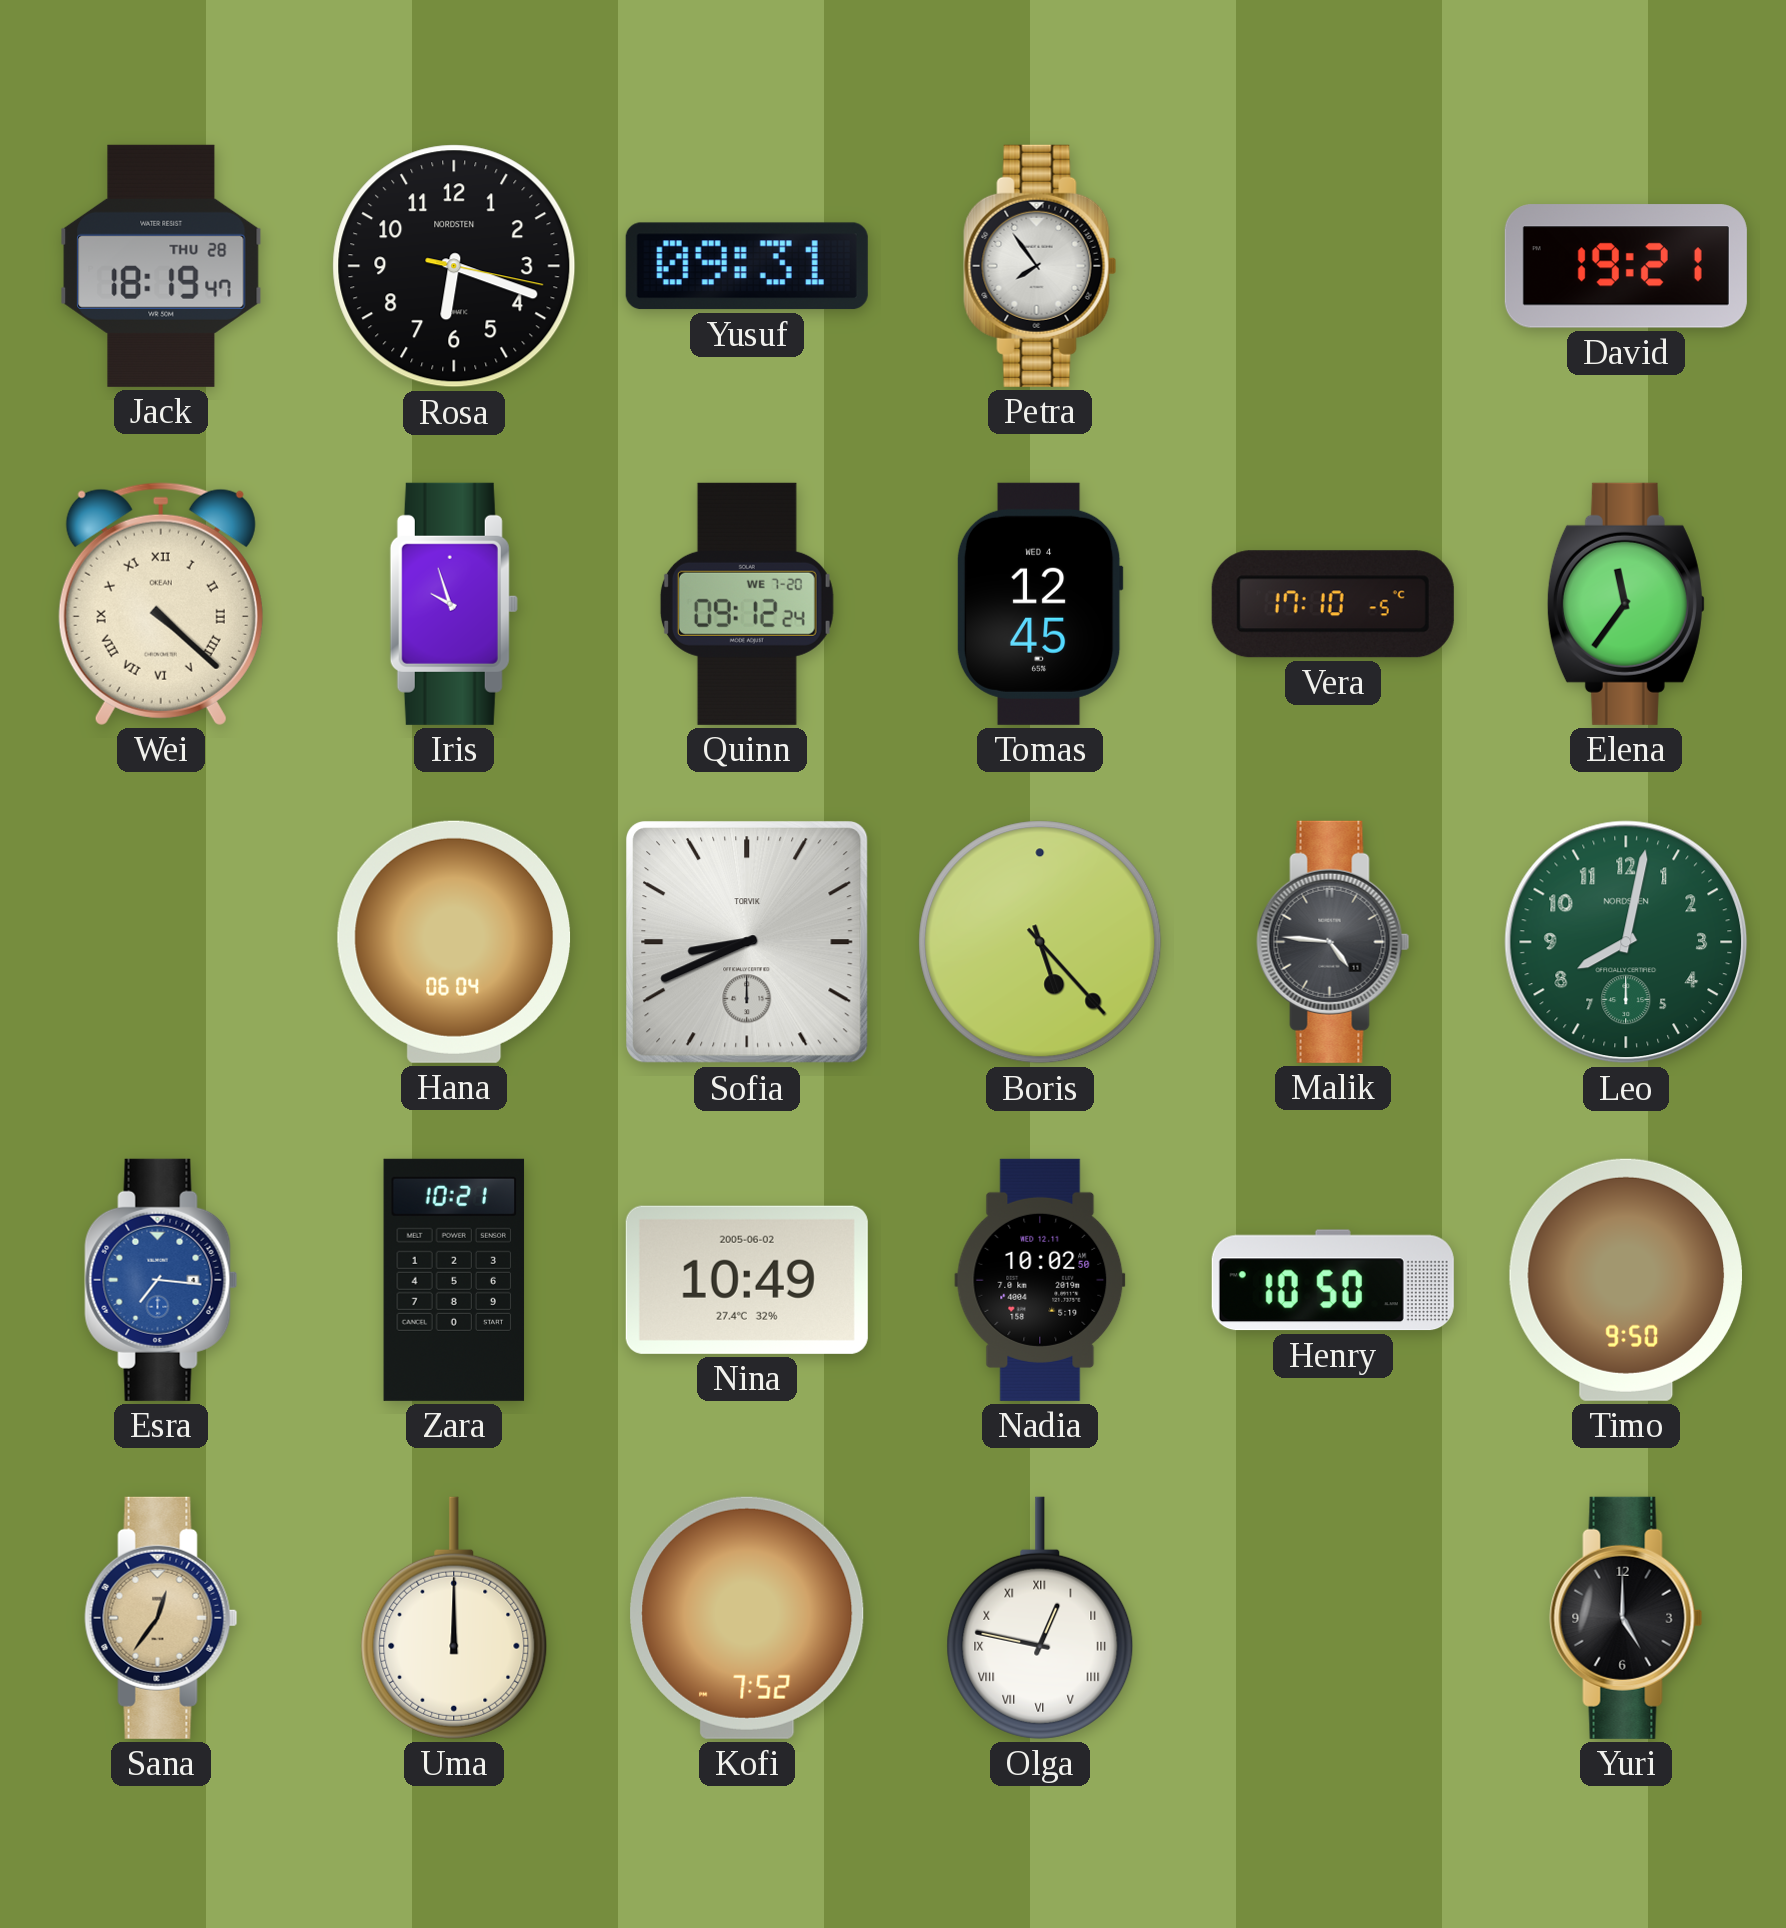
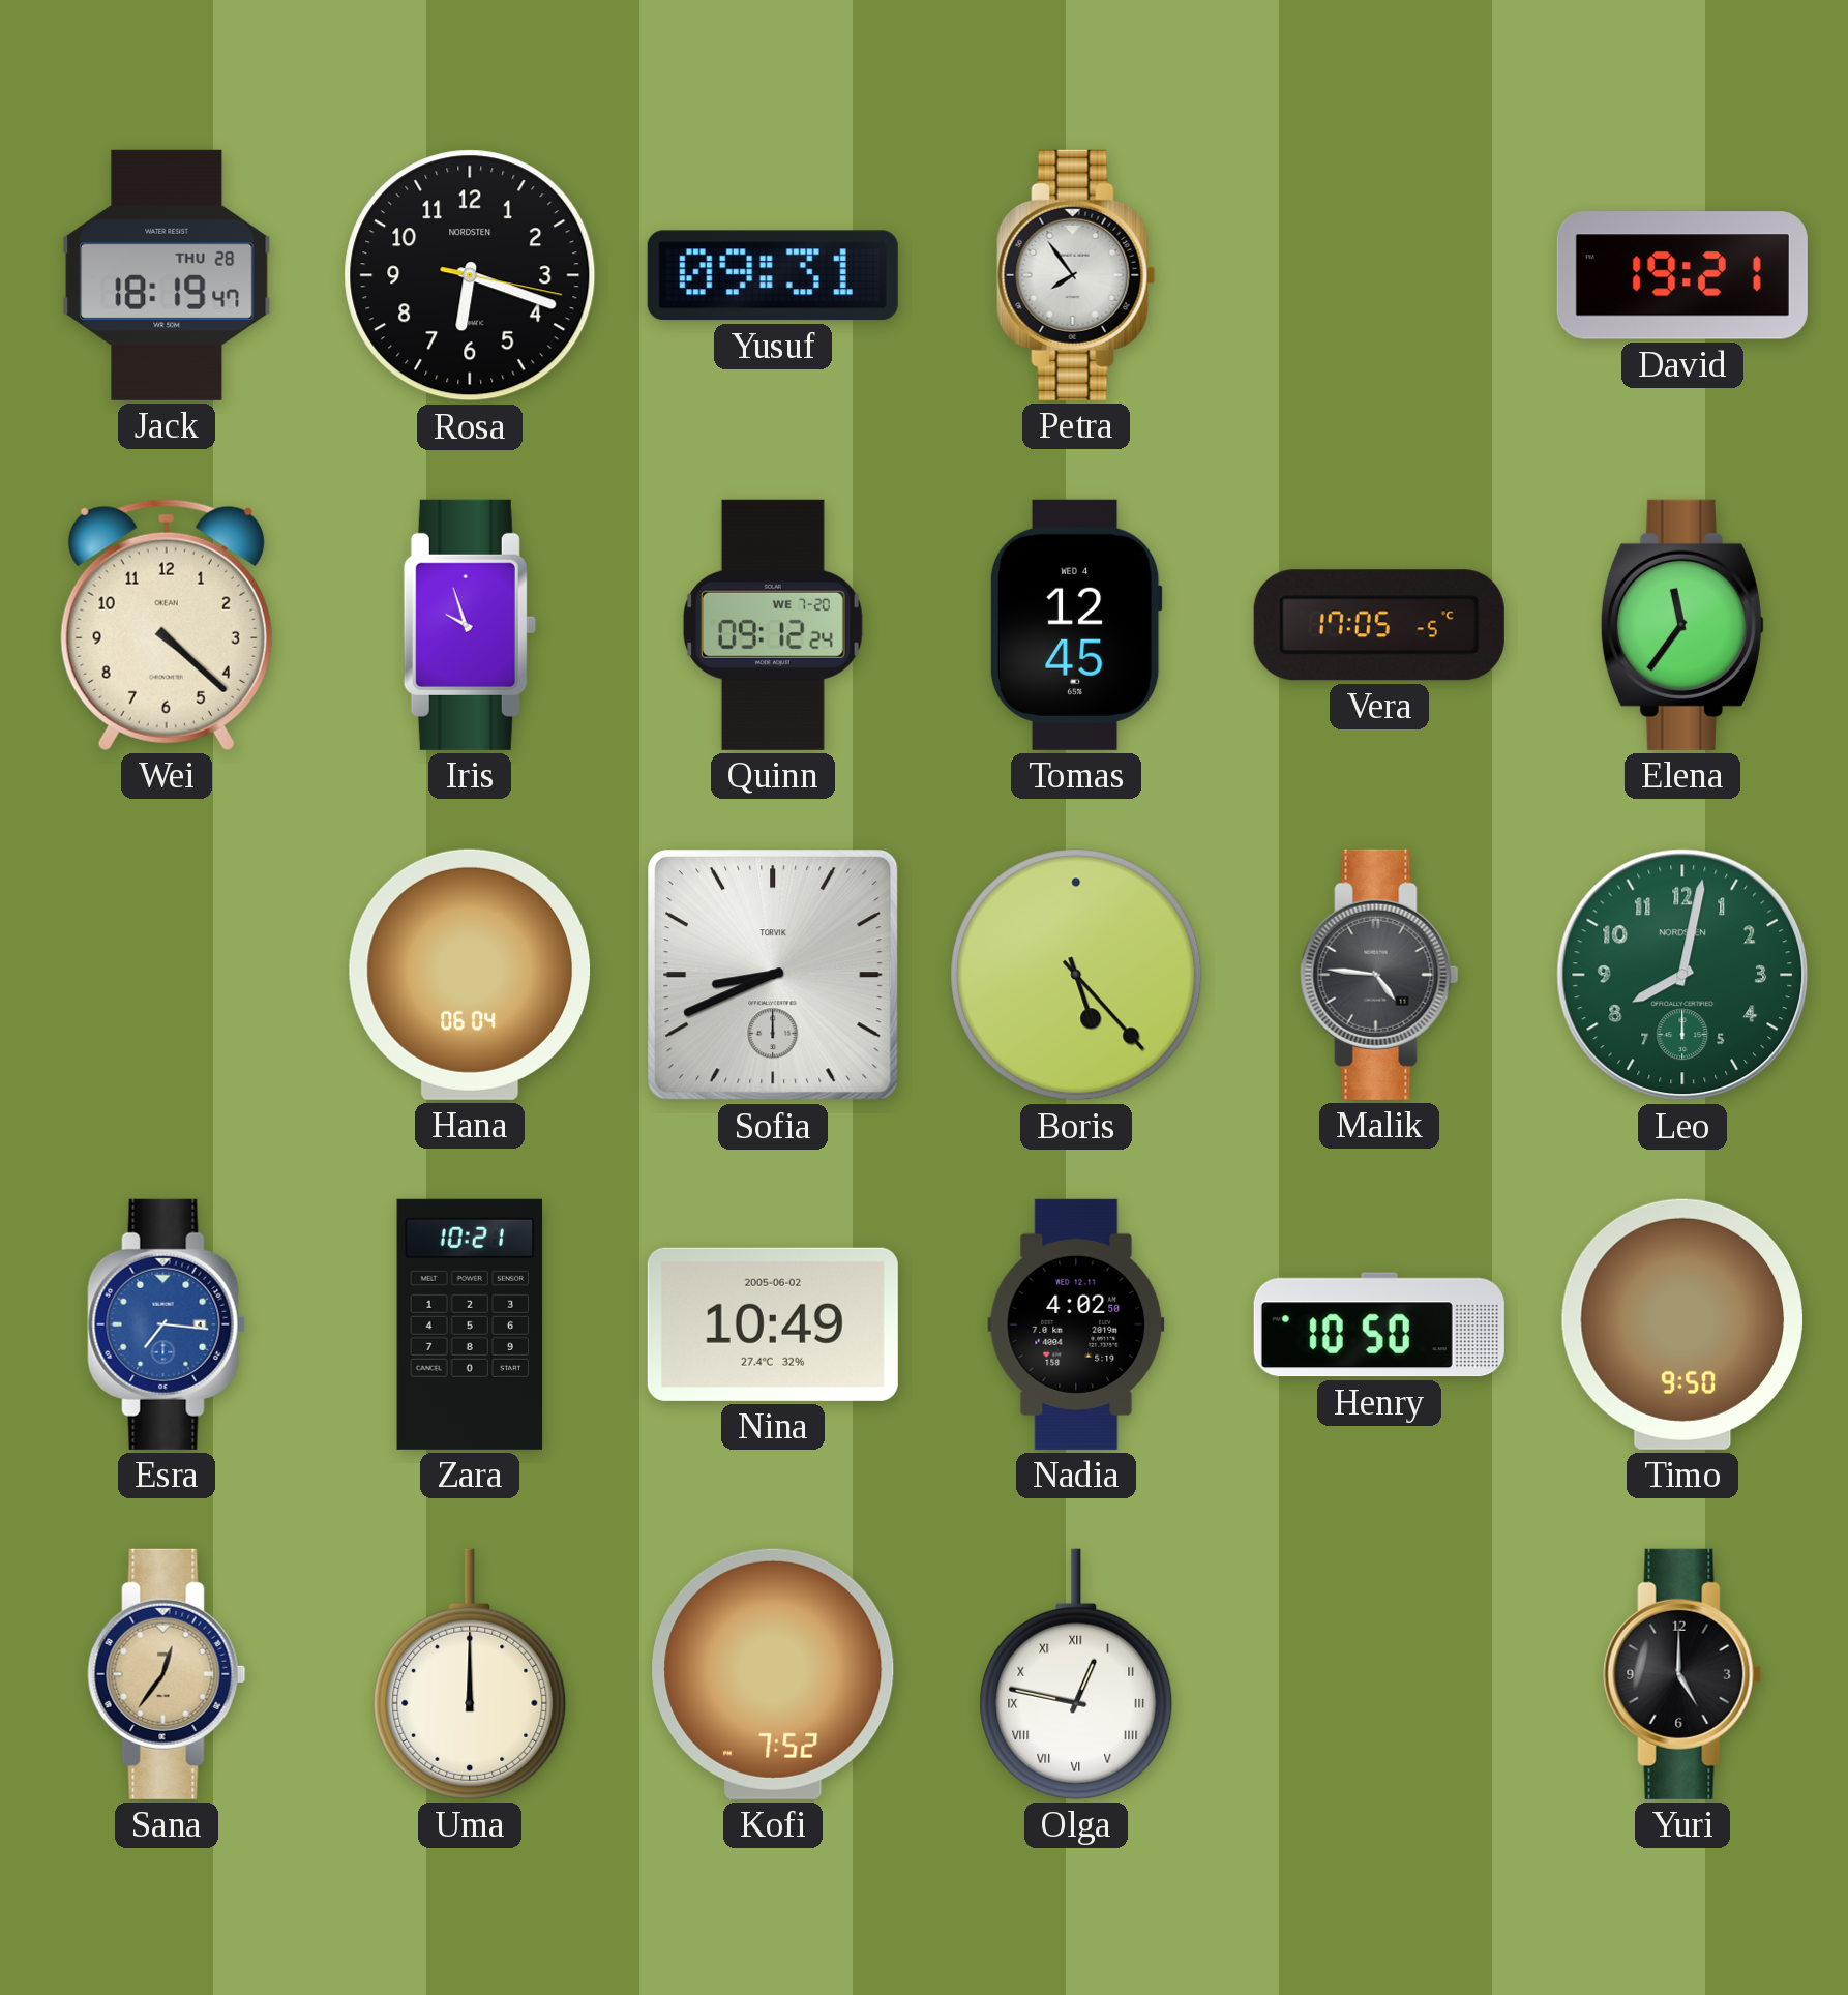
Wei numerals: Roman -> Arabic (167, 625)
Vera: 17:10 -> 17:05 (1379, 625)
Nadia: 10:02 -> 4:02 (1076, 1324)
